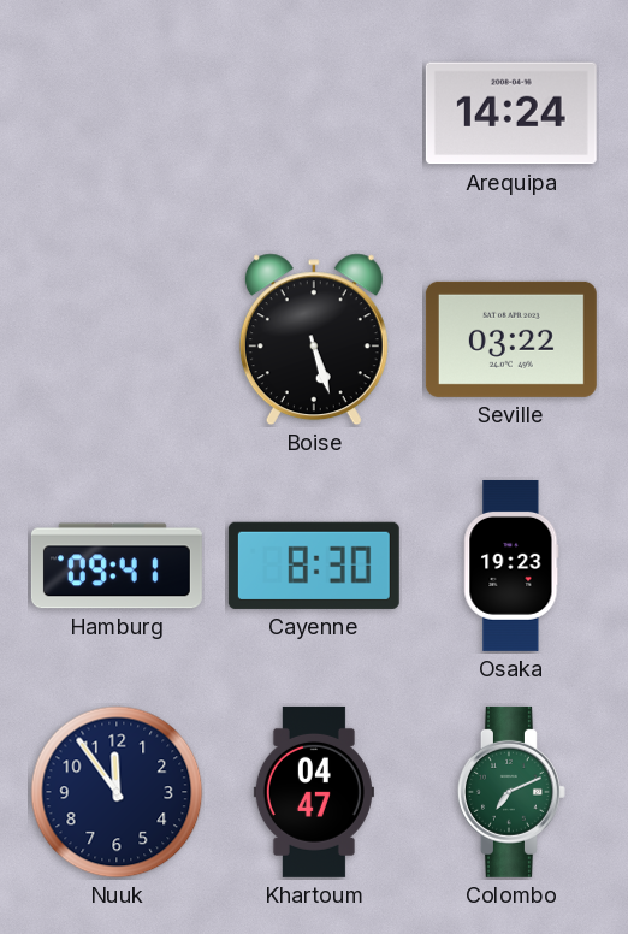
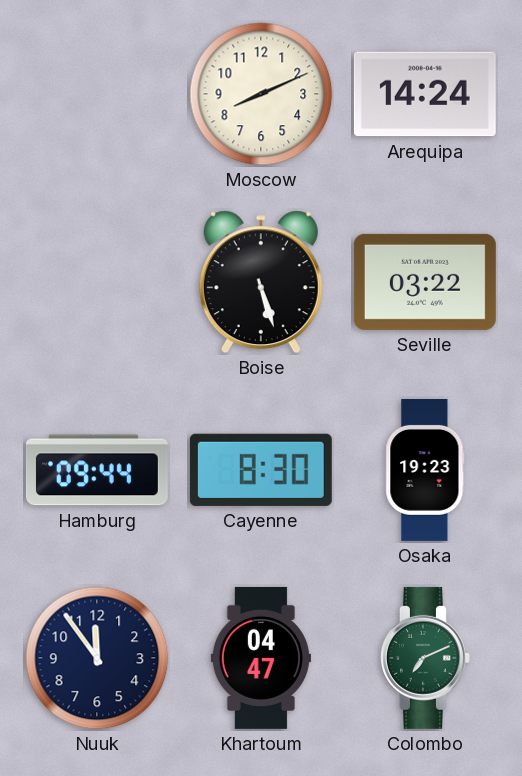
Moscow: none -> 8:11 (261, 94)
Hamburg: 09:41 -> 09:44 (97, 470)
